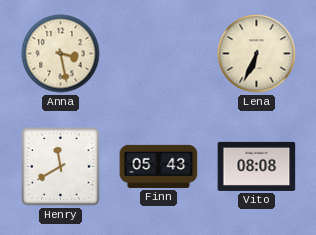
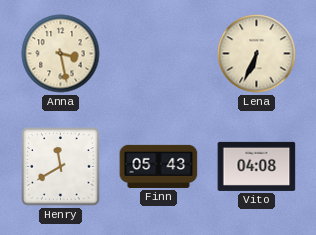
Vito: 08:08 -> 04:08 (257, 166)
